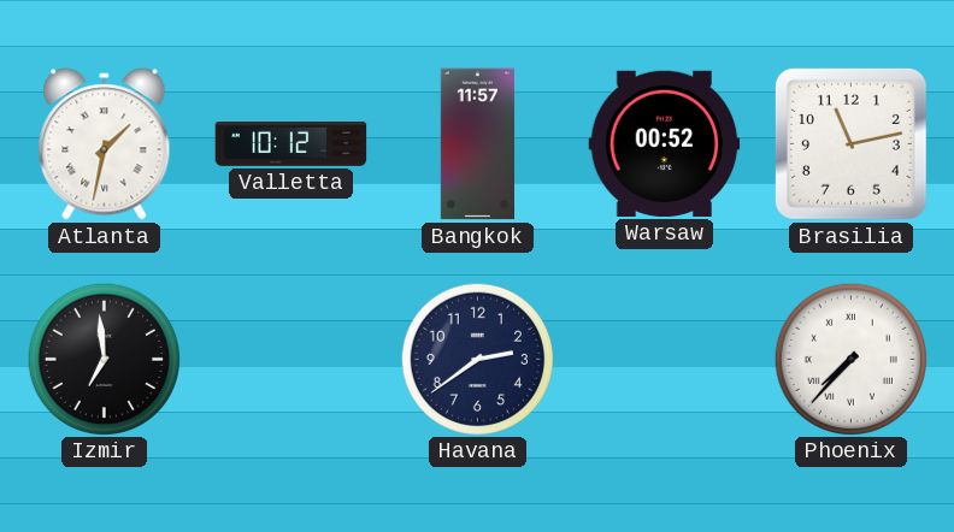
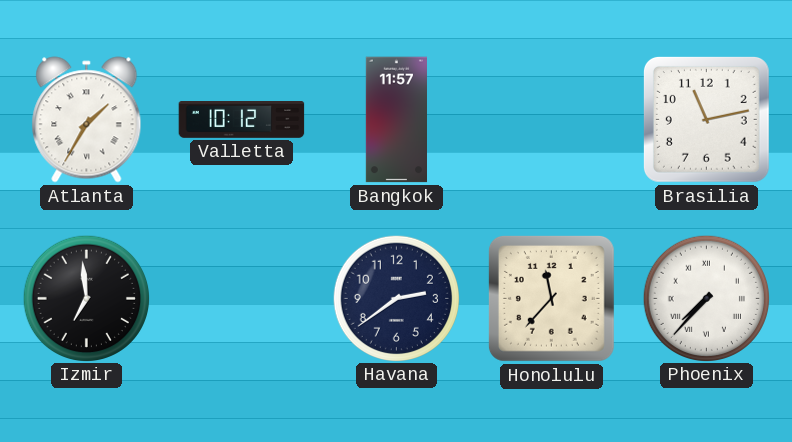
Atlanta: 1:32 -> 1:35 (87, 120)
Warsaw: 00:52 -> none (665, 143)
Honolulu: none -> 11:37 (551, 298)
